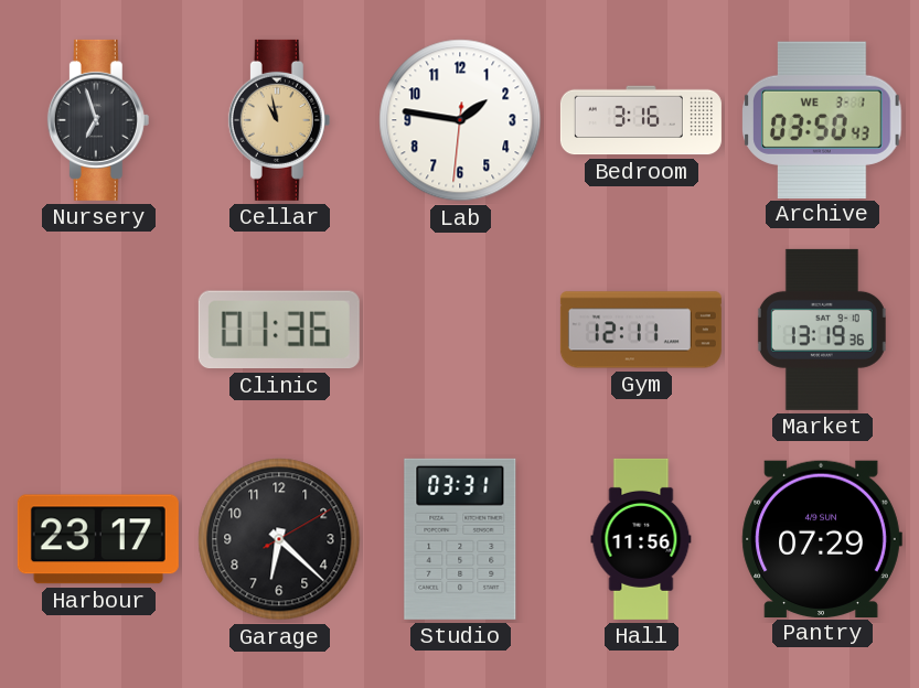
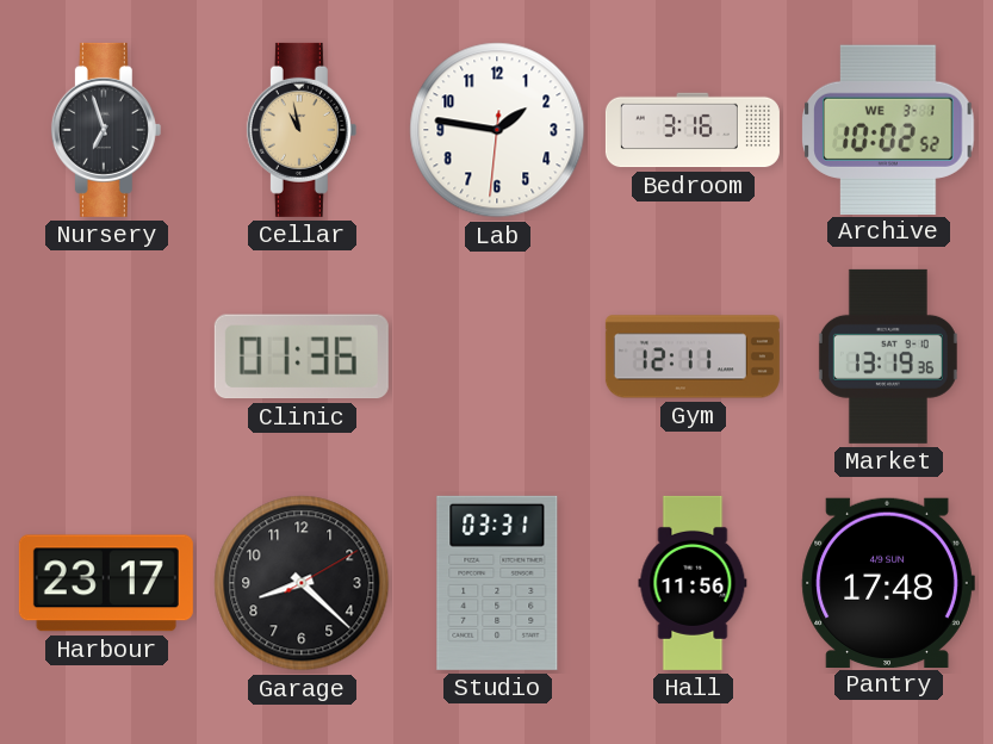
Archive: 03:50 -> 10:02 (888, 129)
Garage: 6:22 -> 8:22 (302, 583)
Pantry: 07:29 -> 17:48 (888, 582)
